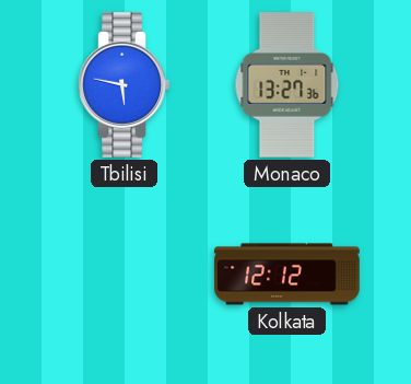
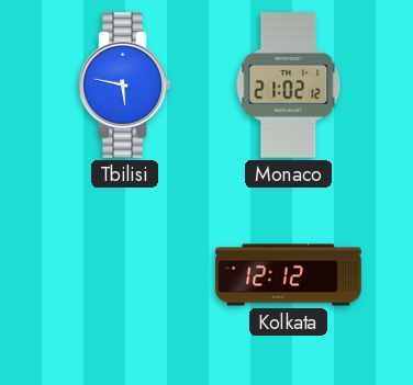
Monaco: 13:27 -> 21:02 (289, 86)
